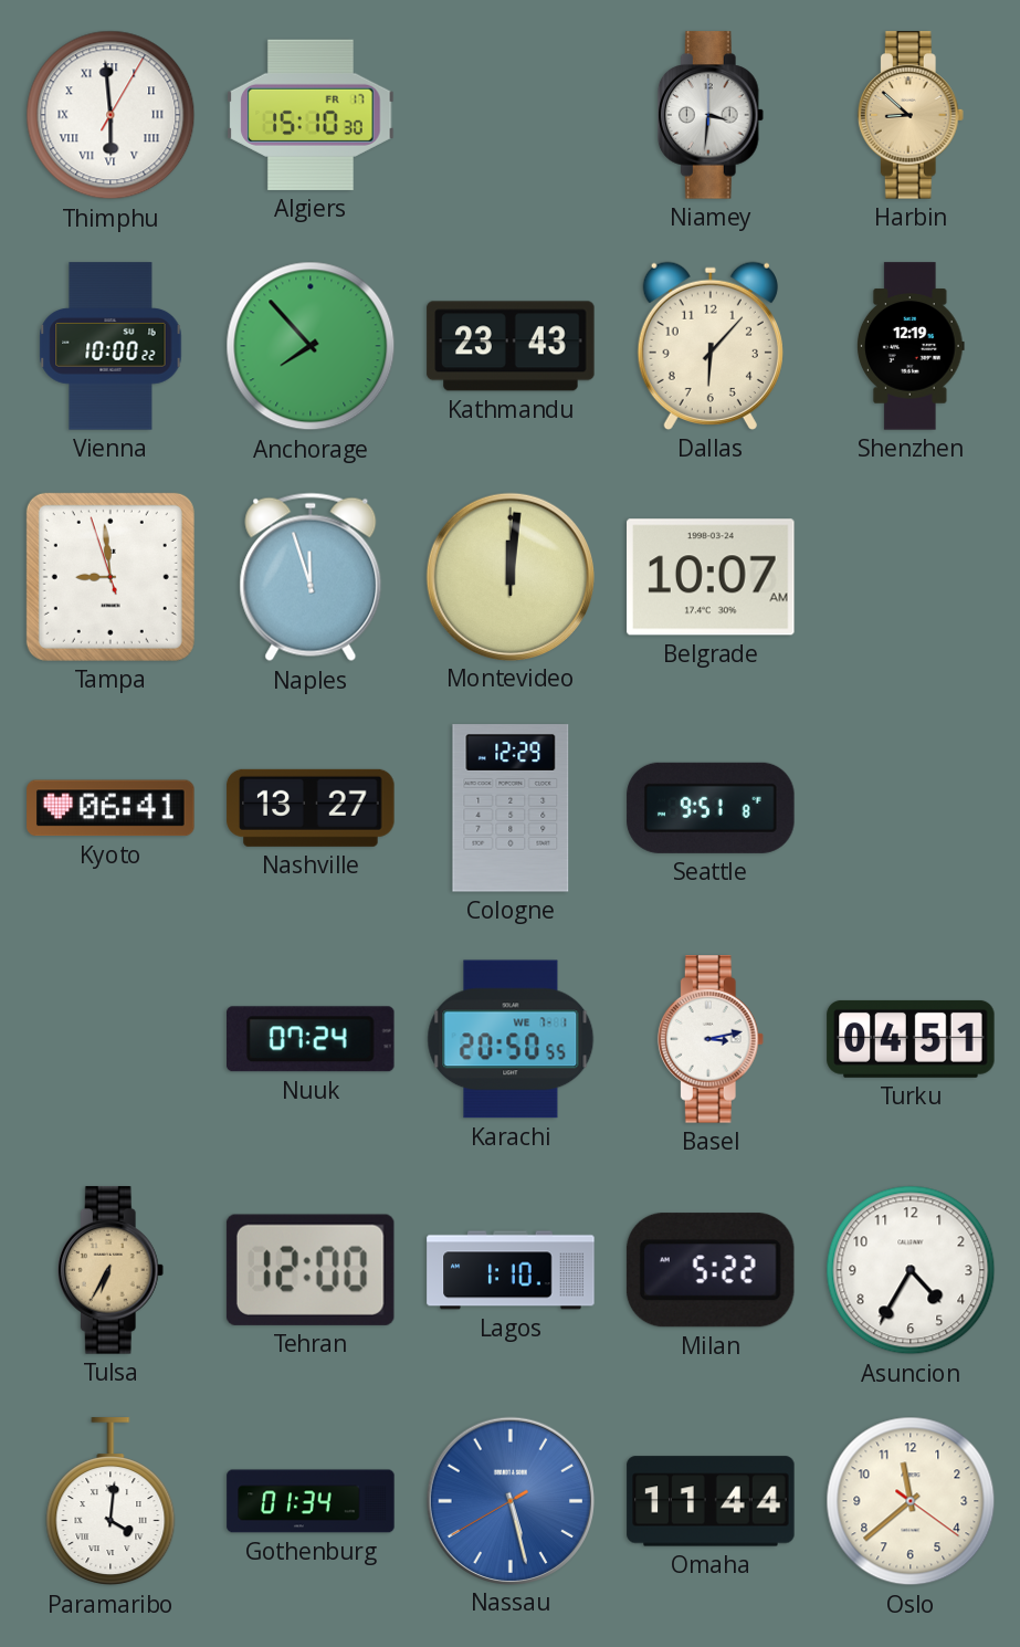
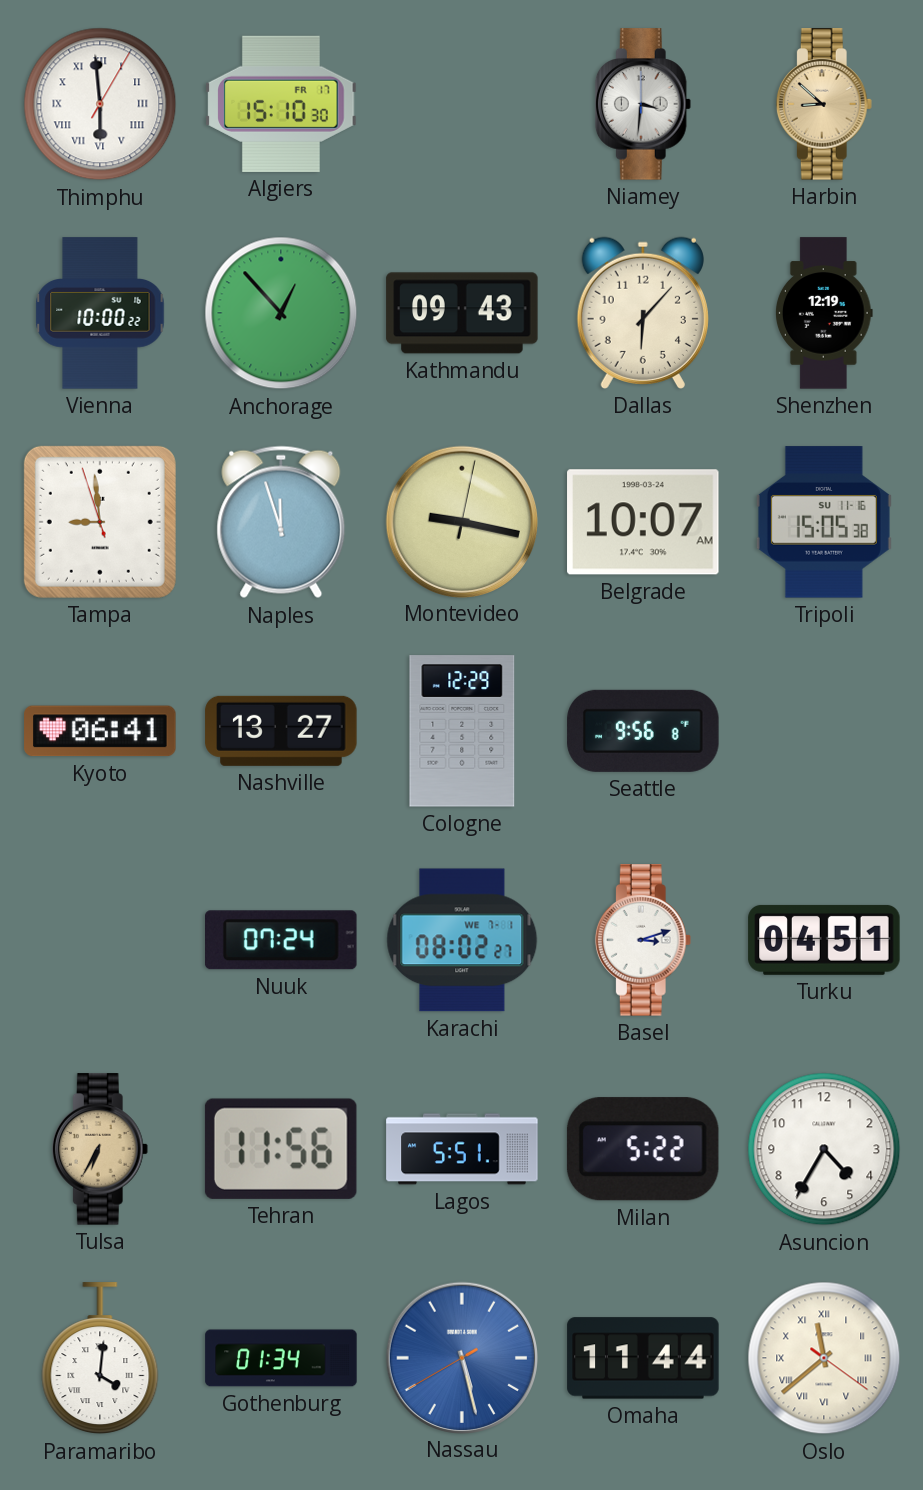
Anchorage: 7:53 -> 12:53 (281, 313)
Kathmandu: 23:43 -> 09:43 (462, 313)
Montevideo: 12:01 -> 9:17 (461, 521)
Tripoli: none -> 15:05 (824, 522)
Seattle: 9:51 -> 9:56 (643, 731)
Karachi: 20:50 -> 08:02 (462, 940)
Basel: 3:13 -> 3:12 (643, 940)
Tehran: 12:00 -> 11:56 (281, 1149)
Lagos: 1:10 -> 5:51 (462, 1149)
Oslo numerals: Arabic -> Roman (824, 1358)
